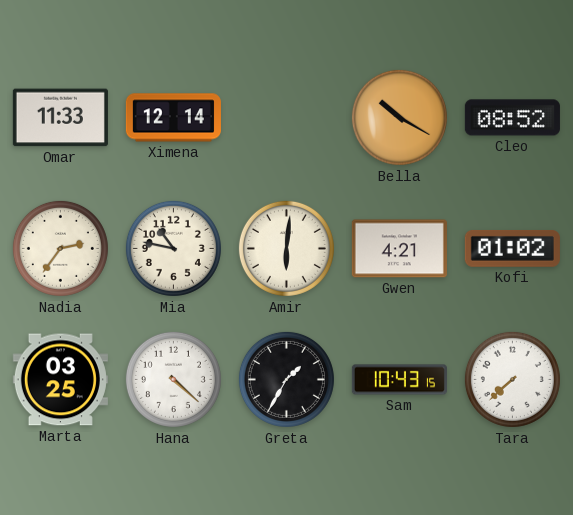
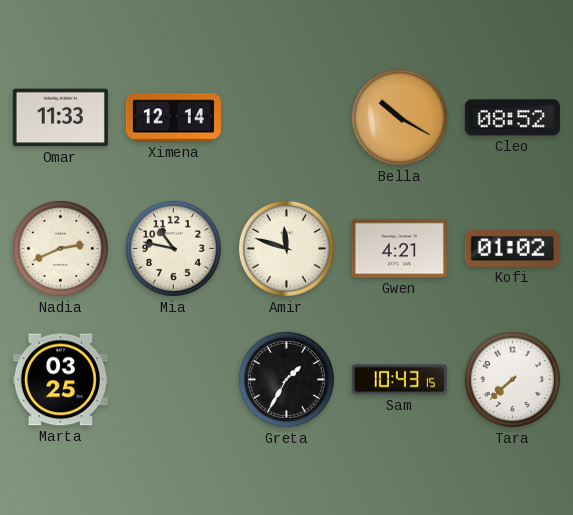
Nadia: 2:36 -> 2:41 (60, 248)
Amir: 6:01 -> 11:48 (286, 248)
Hana: 4:22 -> none (173, 379)
